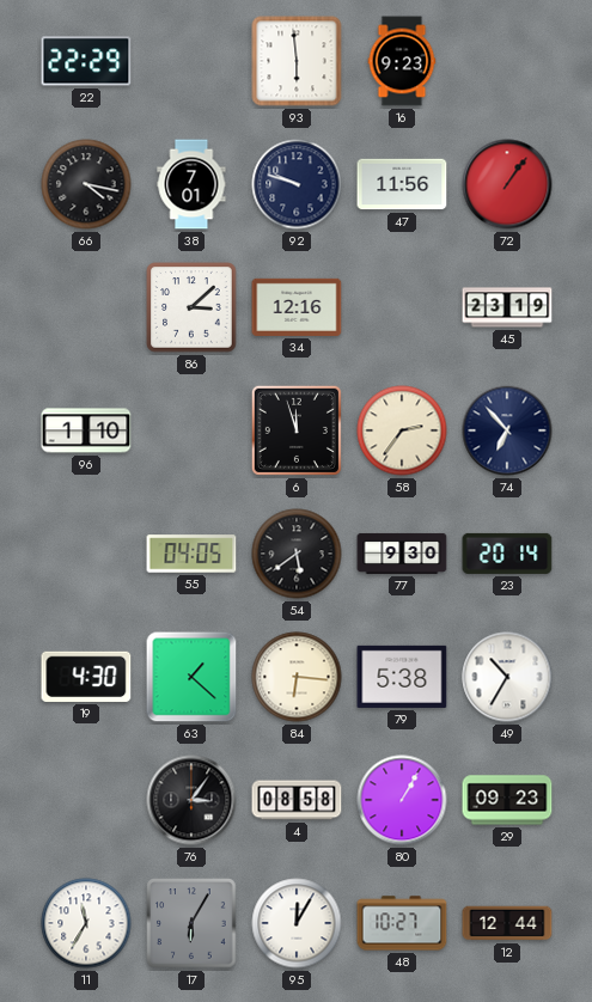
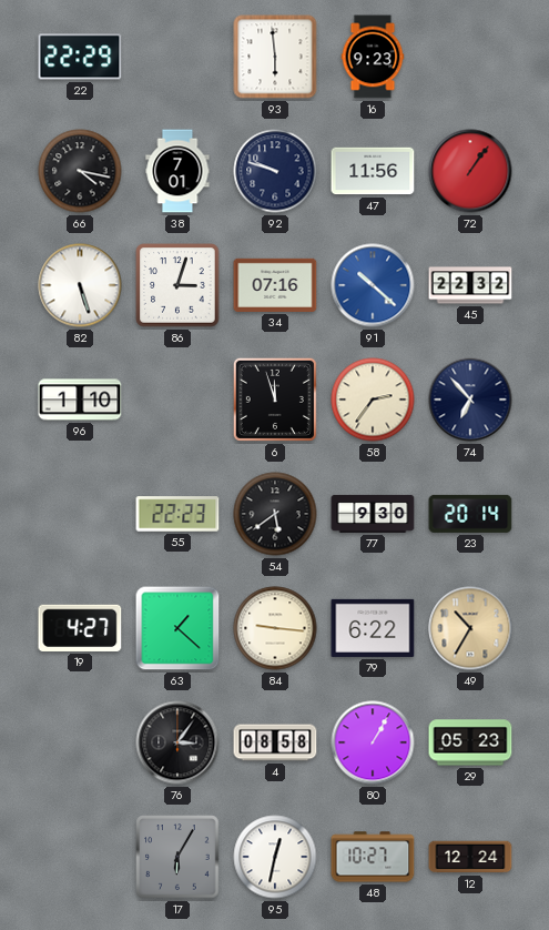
82: none -> 5:27 (80, 285)
86: 3:08 -> 3:03 (177, 285)
34: 12:16 -> 07:16 (275, 285)
91: none -> 10:22 (373, 285)
45: 23:19 -> 22:32 (470, 285)
55: 04:05 -> 22:23 (177, 514)
19: 4:30 -> 4:27 (80, 628)
84: 6:16 -> 9:16 (275, 628)
79: 5:38 -> 6:22 (373, 628)
49 dial: white -> champagne (470, 628)
29: 09:23 -> 05:23 (470, 742)
11: 11:35 -> none (86, 923)
95: 12:05 -> 12:32 (275, 857)
12: 12:44 -> 12:24 (470, 857)
